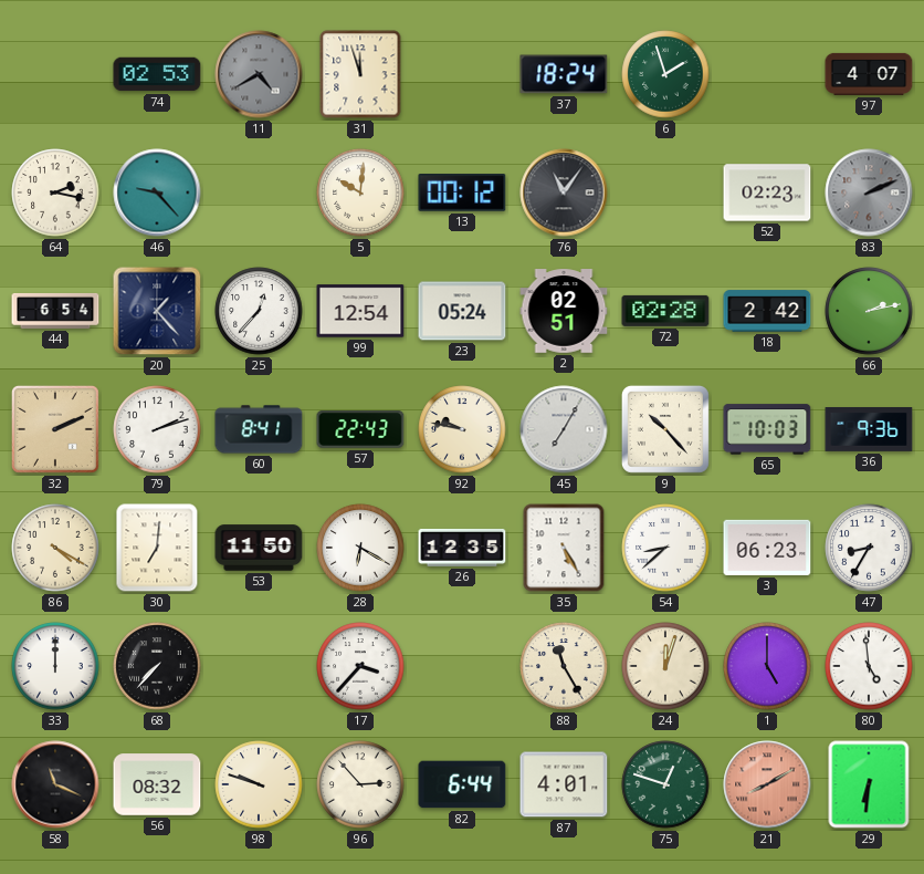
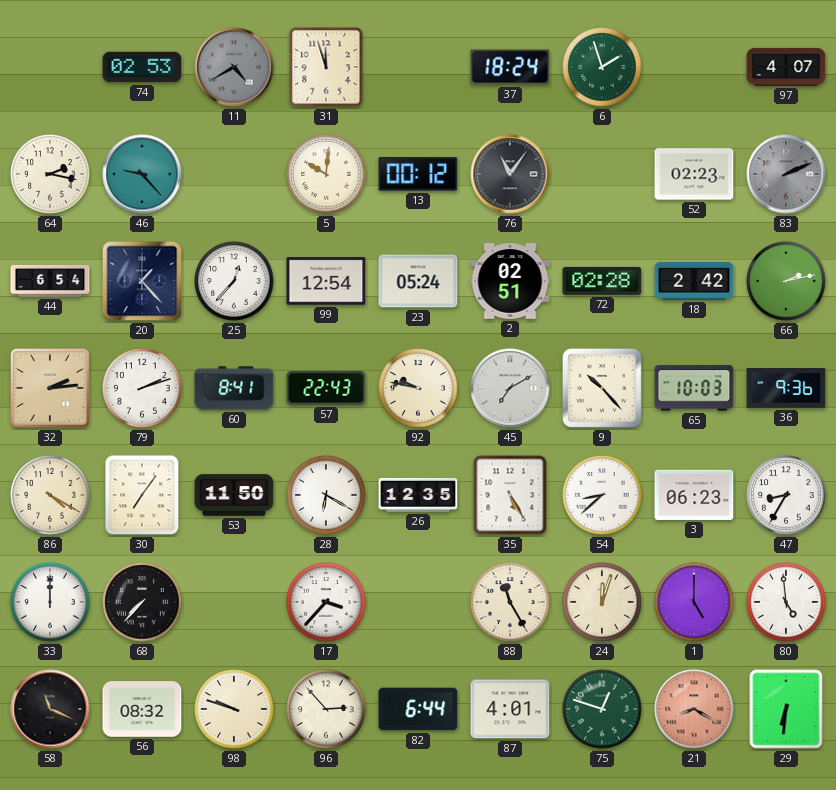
32: 2:11 -> 2:14 (50, 388)
45: 7:05 -> 7:10 (510, 388)
30: 7:01 -> 7:06 (142, 495)
21: 8:10 -> 8:20 (694, 709)
